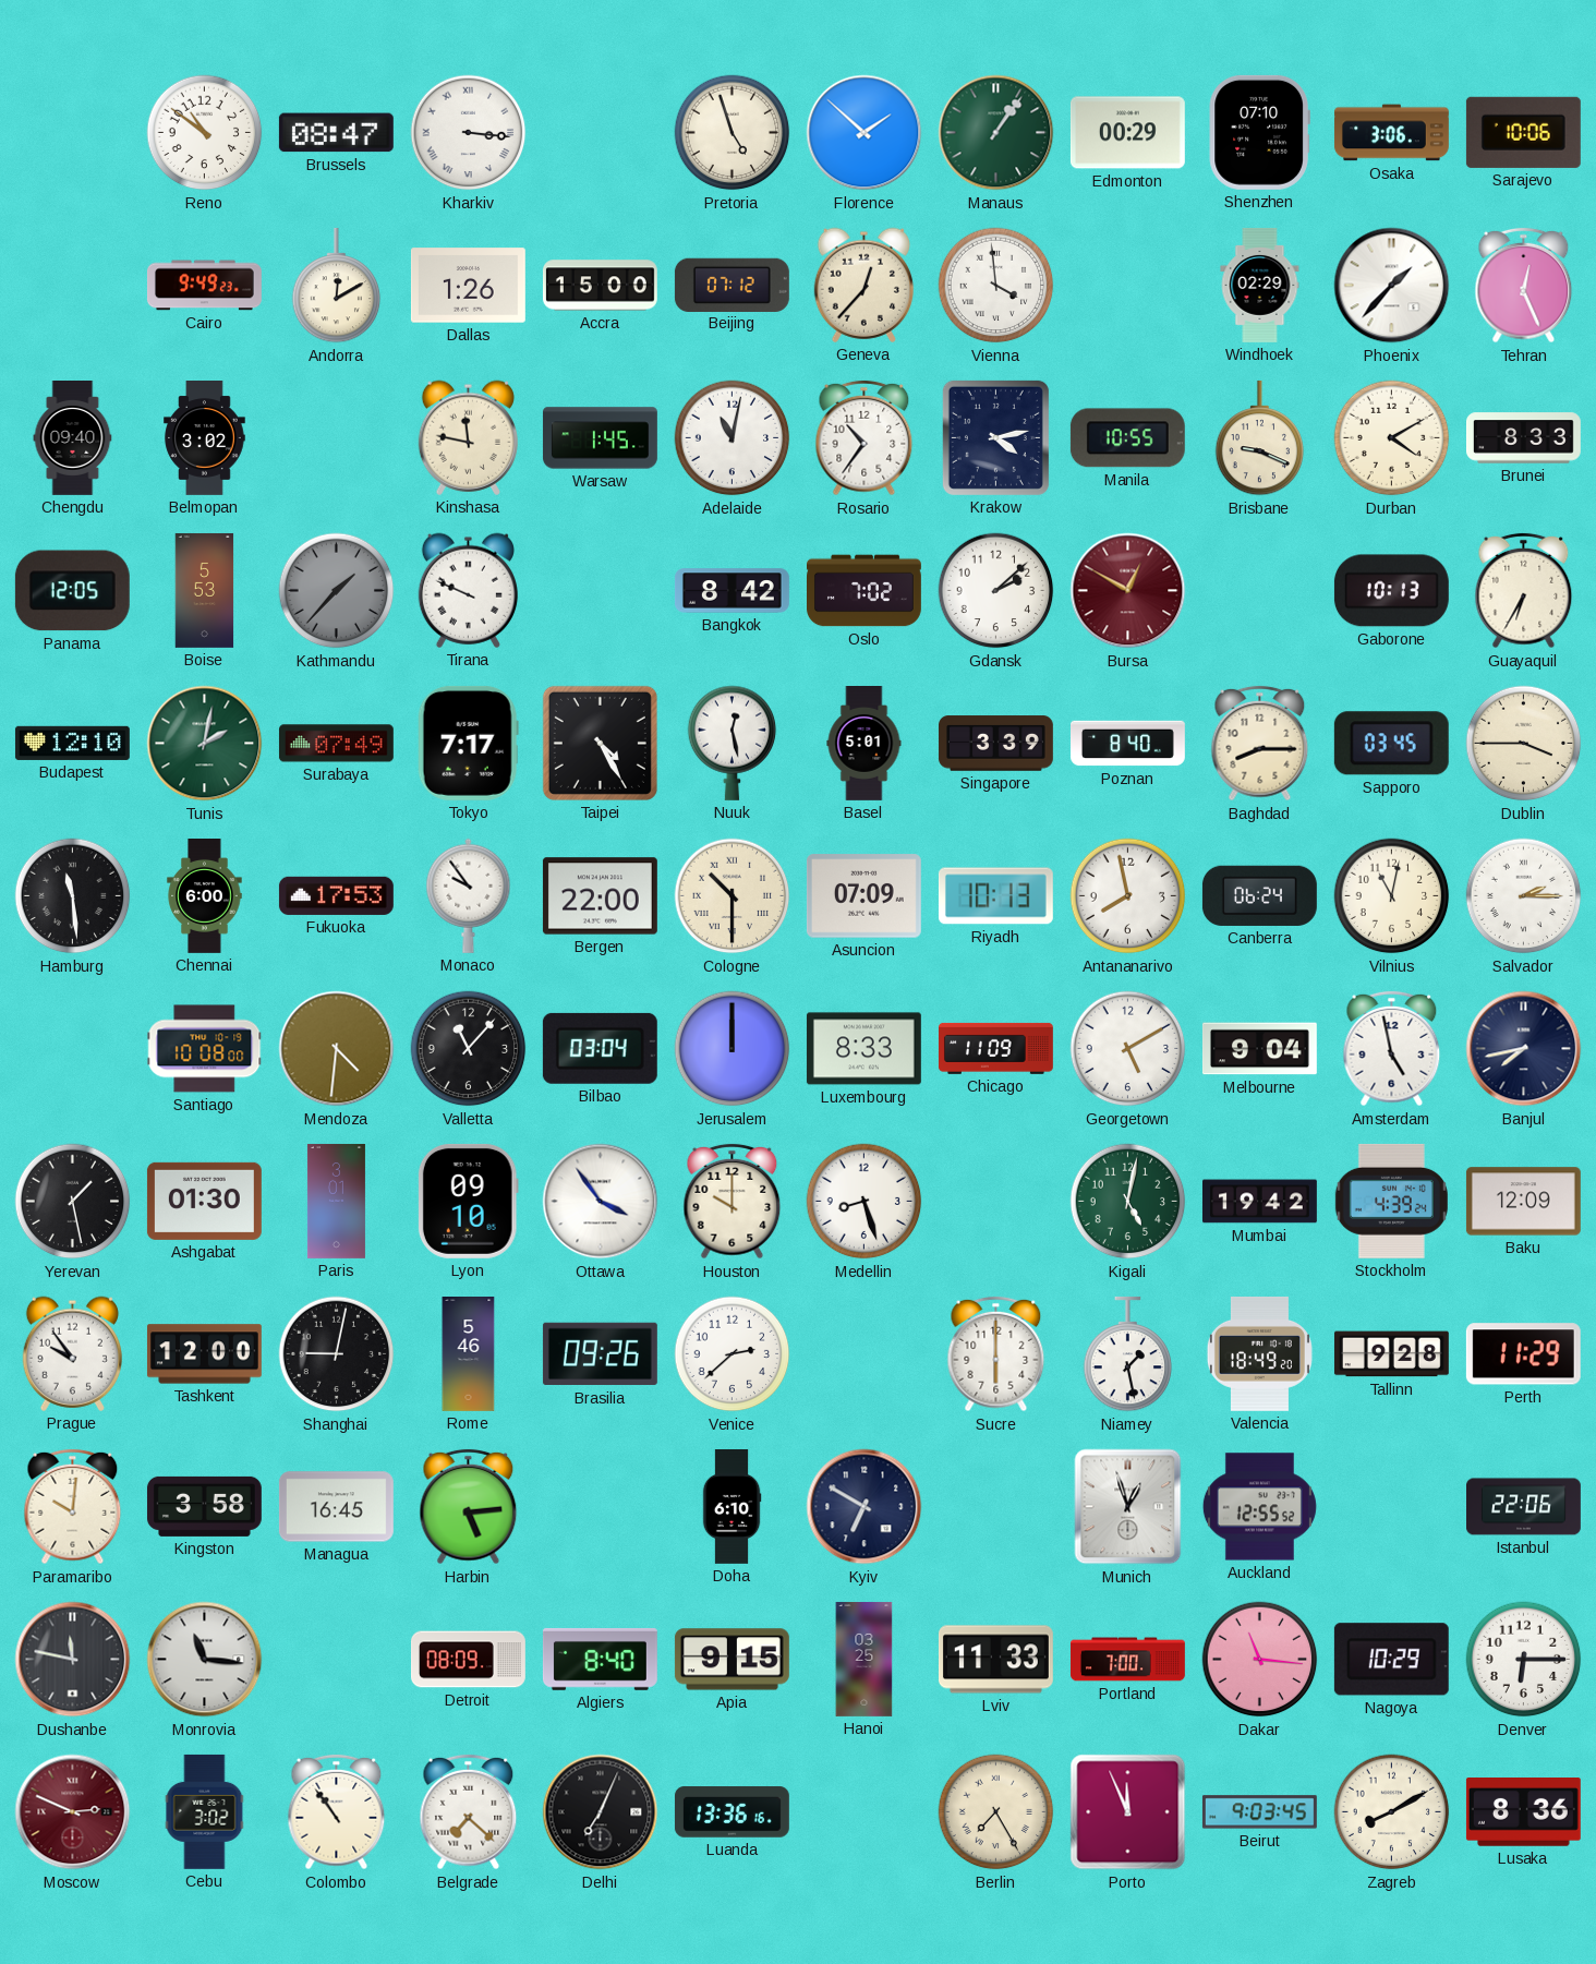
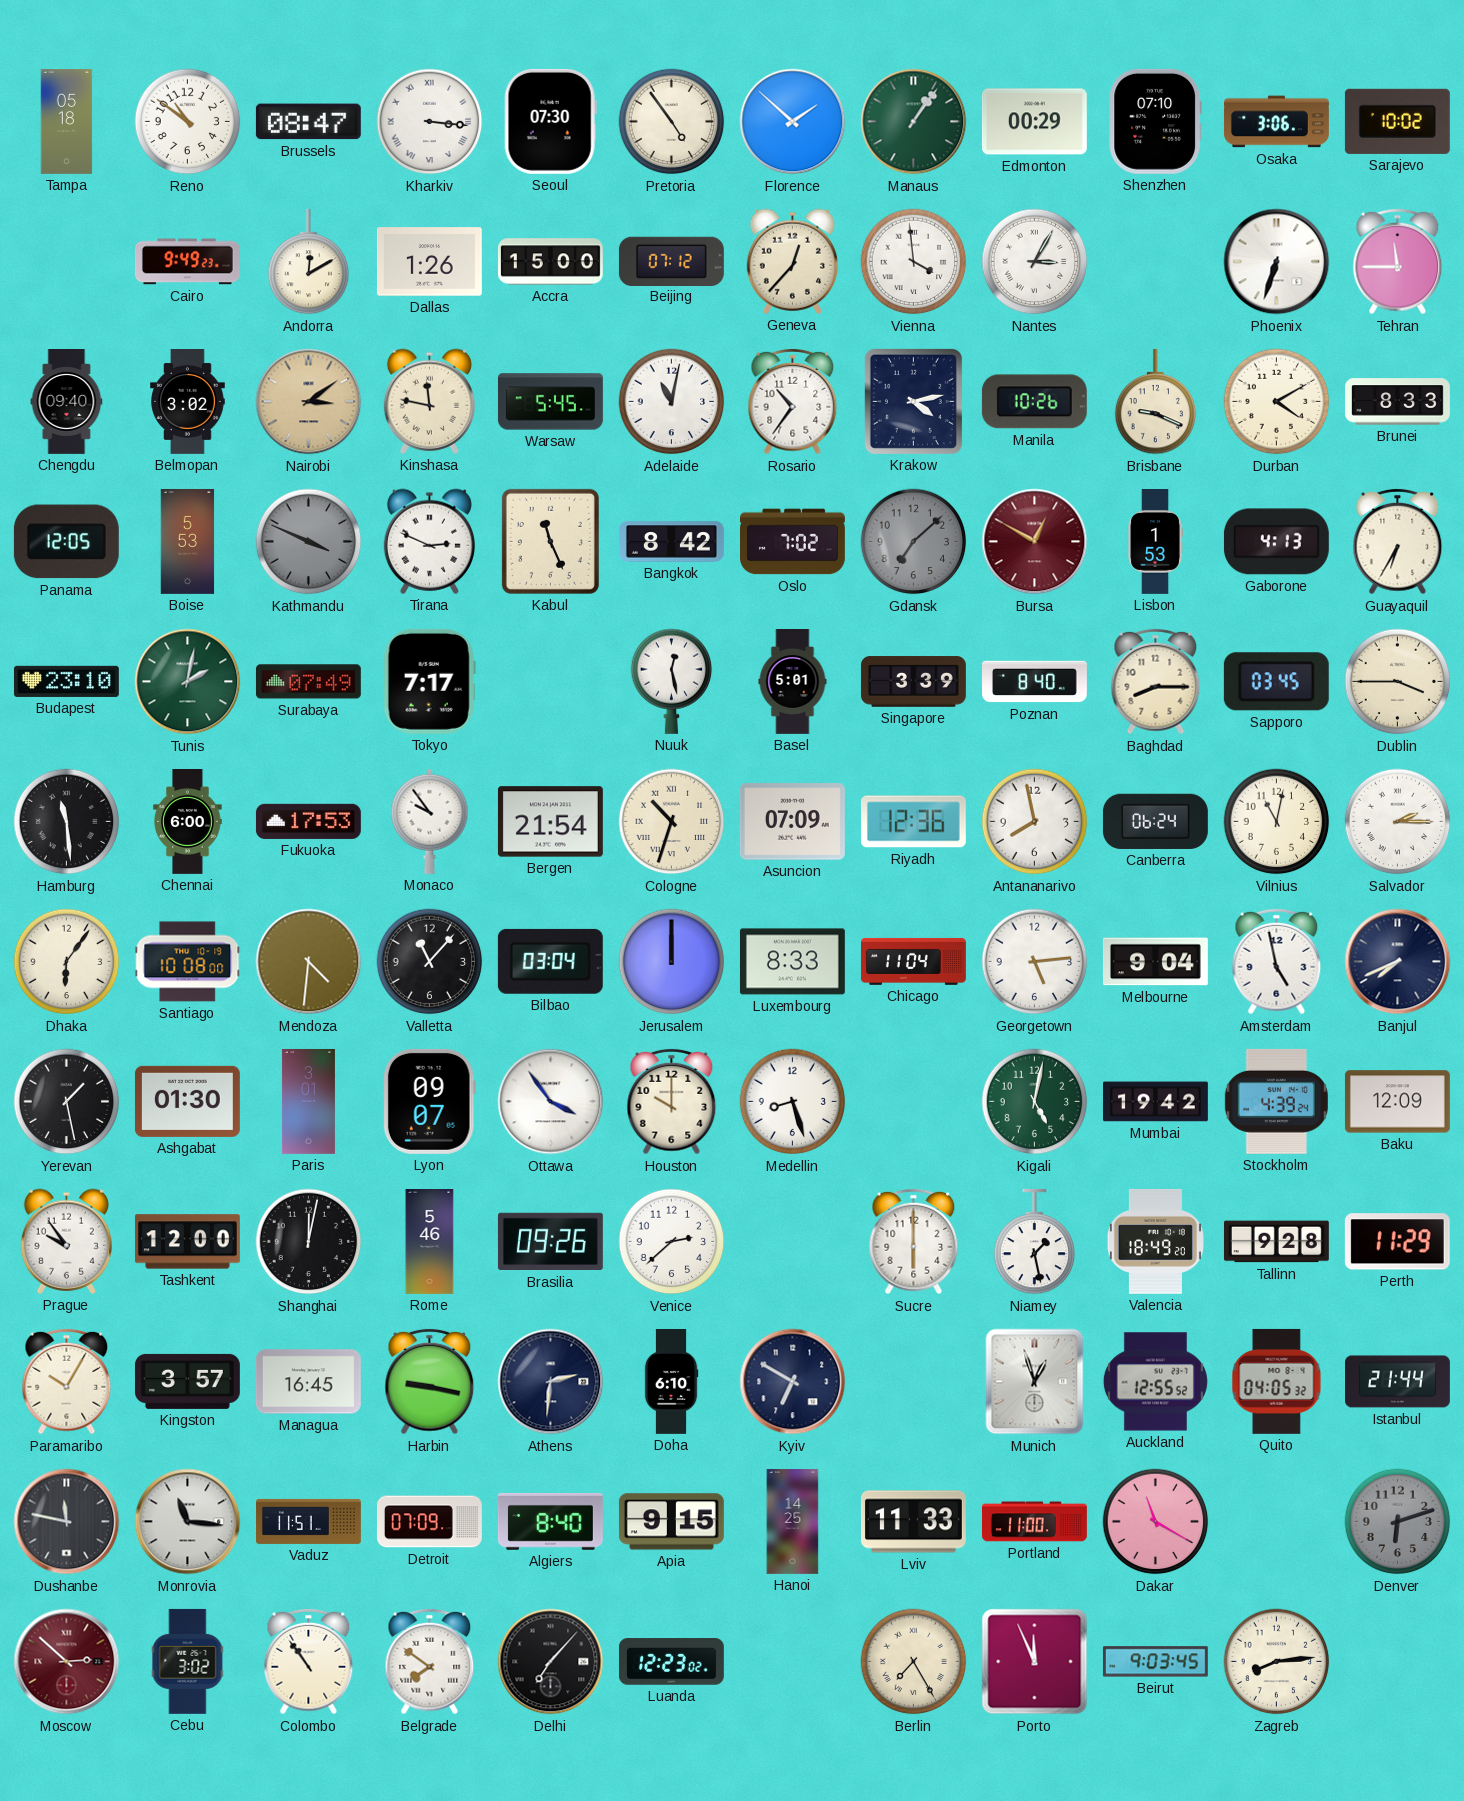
Tampa: none -> 05:18 (67, 122)
Seoul: none -> 07:30 (550, 121)
Pretoria: 4:57 -> 4:54 (672, 122)
Sarajevo: 10:06 -> 10:02 (1397, 121)
Nantes: none -> 3:05 (1035, 262)
Windhoek: 02:29 -> none (1260, 285)
Phoenix: 1:37 -> 6:33 (1277, 262)
Tehran: 12:26 -> 11:45 (1398, 262)
Nairobi: none -> 3:09 (309, 402)
Warsaw: 1:45 -> 5:45 (550, 402)
Manila: 10:55 -> 10:26 (1034, 402)
Kathmandu: 1:37 -> 3:49 (309, 542)
Tirana: 9:49 -> 2:49 (429, 541)
Kabul: none -> 11:26 (550, 541)
Gdansk: 2:08 -> 7:08 (914, 542)
Gdansk dial: white -> grey (914, 542)
Lisbon: none -> 1:53 (1155, 542)
Gaborone: 10:13 -> 4:13 (1276, 542)
Budapest: 12:10 -> 23:10 (66, 681)
Taipei: 4:25 -> none (600, 743)
Bergen: 22:00 -> 21:54 (550, 822)
Cologne: 10:30 -> 10:33 (672, 822)
Riyadh: 10:13 -> 12:36 (913, 822)
Dhaka: none -> 6:06 (67, 962)
Chicago: 11:09 -> 11:04 (913, 961)
Georgetown: 5:10 -> 5:14 (1035, 962)
Banjul: 7:43 -> 7:41 (1398, 962)
Lyon: 09:10 -> 09:07 (429, 1101)
Shanghai: 9:02 -> 12:02 (309, 1242)
Paramaribo: 10:01 -> 10:05 (67, 1382)
Kingston: 3:58 -> 3:57 (187, 1381)
Harbin: 5:14 -> 9:17 (430, 1382)
Athens: none -> 2:31 (551, 1382)
Quito: none -> 04:05 (1277, 1381)
Istanbul: 22:06 -> 21:44 (1398, 1382)
Vaduz: none -> 11:51 (309, 1521)
Detroit: 08:09 -> 07:09 (430, 1522)
Hanoi: 03:25 -> 14:25 (793, 1522)
Portland: 7:00 -> 11:00 (1034, 1522)
Dakar: 11:16 -> 11:20 (1156, 1522)
Nagoya: 10:29 -> none (1391, 1660)
Denver: 6:15 -> 6:12 (1398, 1522)
Denver dial: white -> grey (1398, 1522)
Moscow: 2:49 -> 2:52 (67, 1662)
Belgrade: 7:22 -> 7:51 (430, 1662)
Delhi: 7:04 -> 7:07 (551, 1662)
Luanda: 13:36 -> 12:23 (671, 1662)
Zagreb: 8:10 -> 8:14 (1277, 1662)
Lusaka: 8:36 -> none (1523, 1812)
